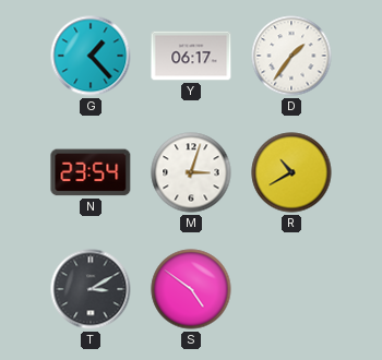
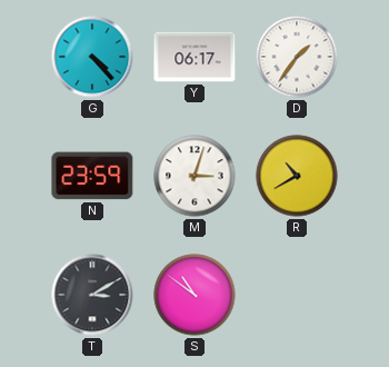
G: 1:23 -> 4:23 (92, 57)
N: 23:54 -> 23:59 (92, 176)
S: 4:51 -> 10:51 (194, 295)
